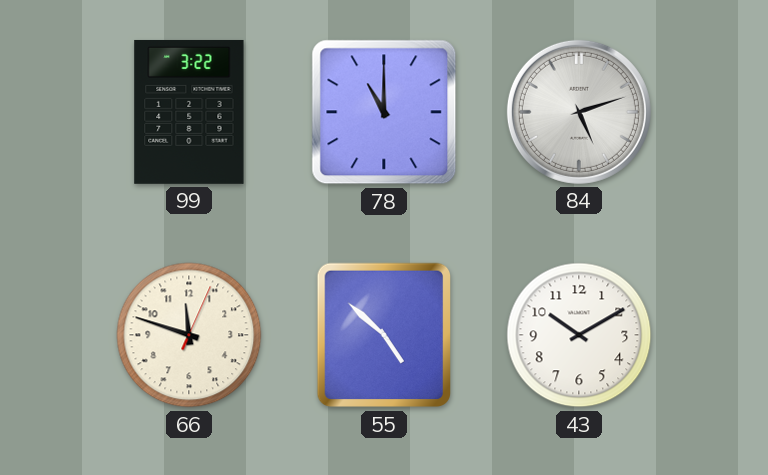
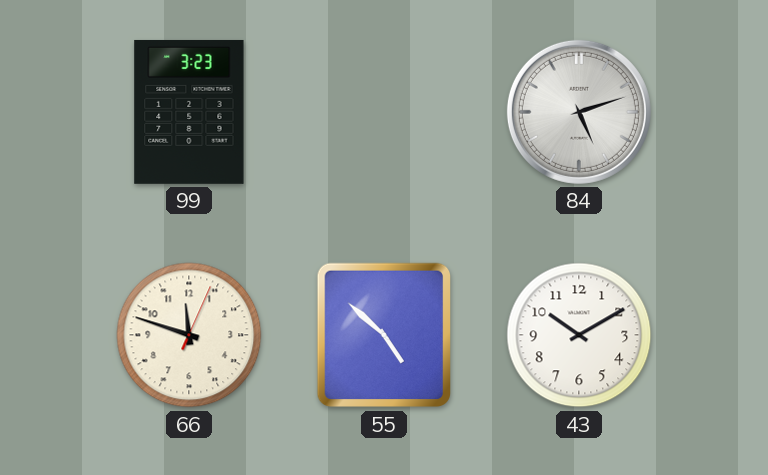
99: 3:22 -> 3:23 (189, 112)
78: 11:00 -> none (384, 112)
